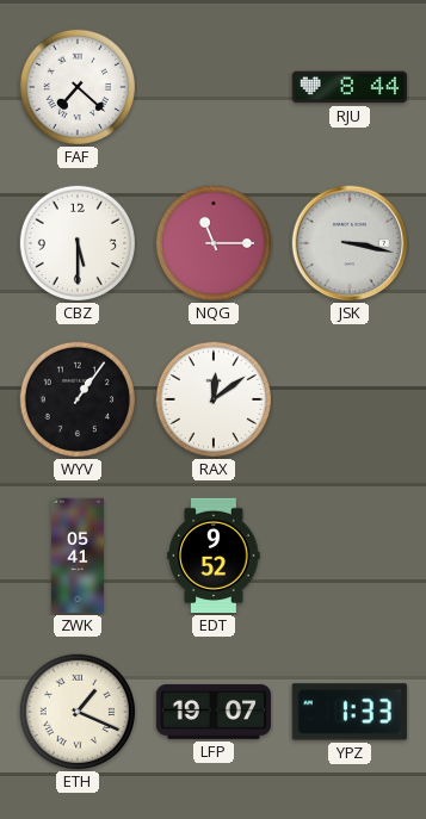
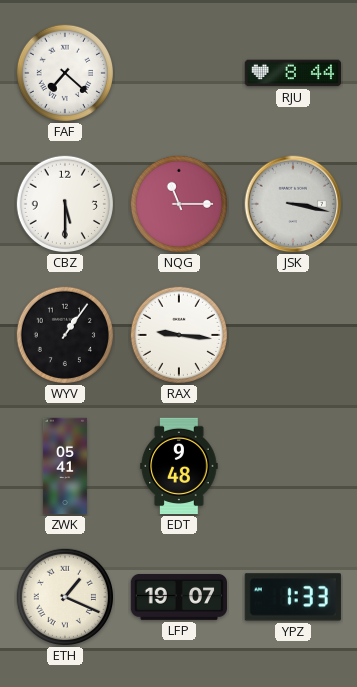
RAX: 12:09 -> 9:16 (178, 334)
EDT: 9:52 -> 9:48 (179, 466)
